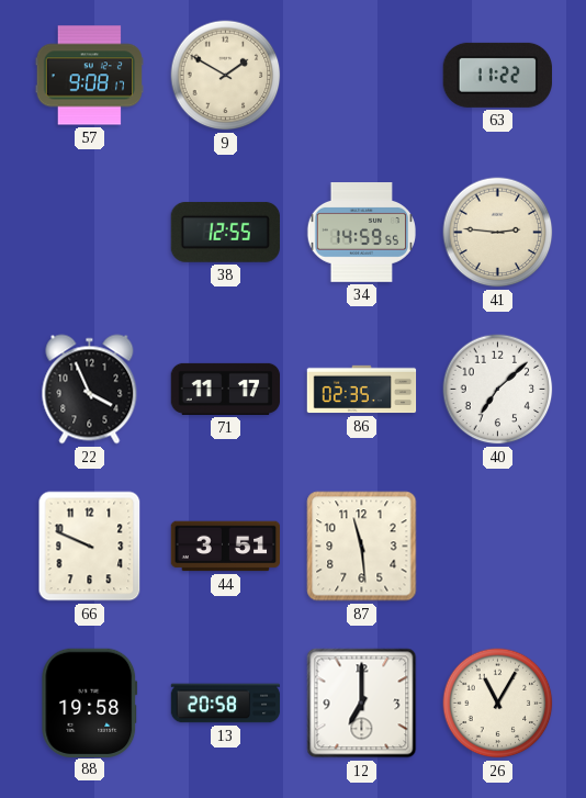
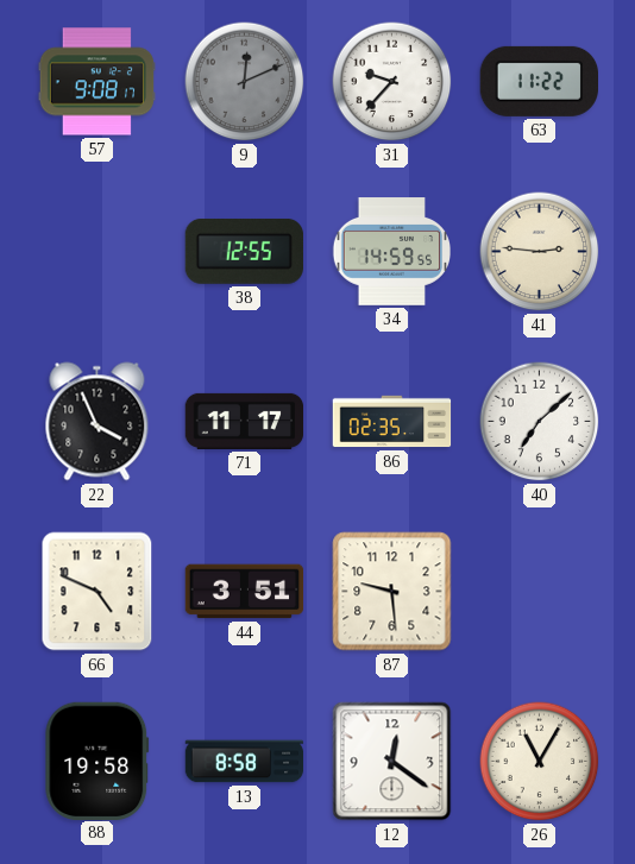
9: 1:50 -> 12:11 (245, 82)
9 dial: cream -> grey (245, 82)
31: none -> 9:37 (392, 82)
66: 9:49 -> 4:49 (98, 592)
87: 11:29 -> 9:29 (392, 592)
13: 20:58 -> 8:58 (245, 762)
12: 7:00 -> 12:21 (392, 762)
